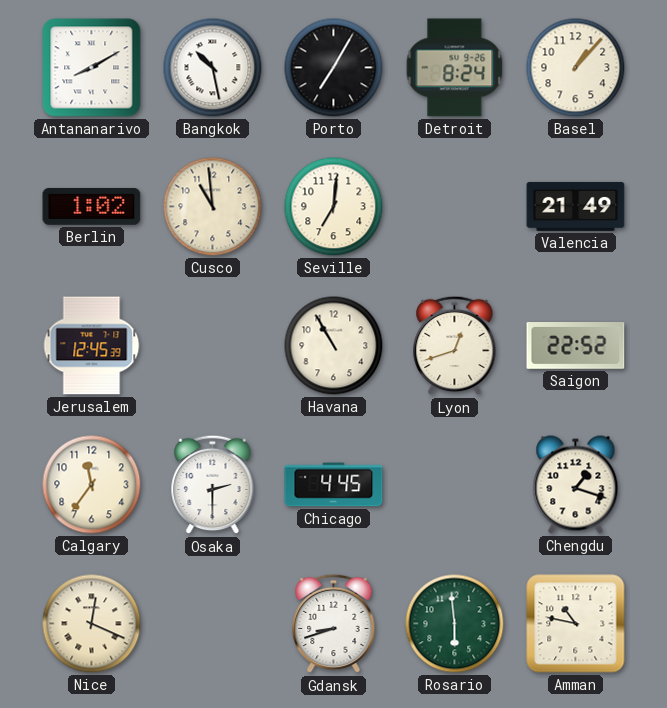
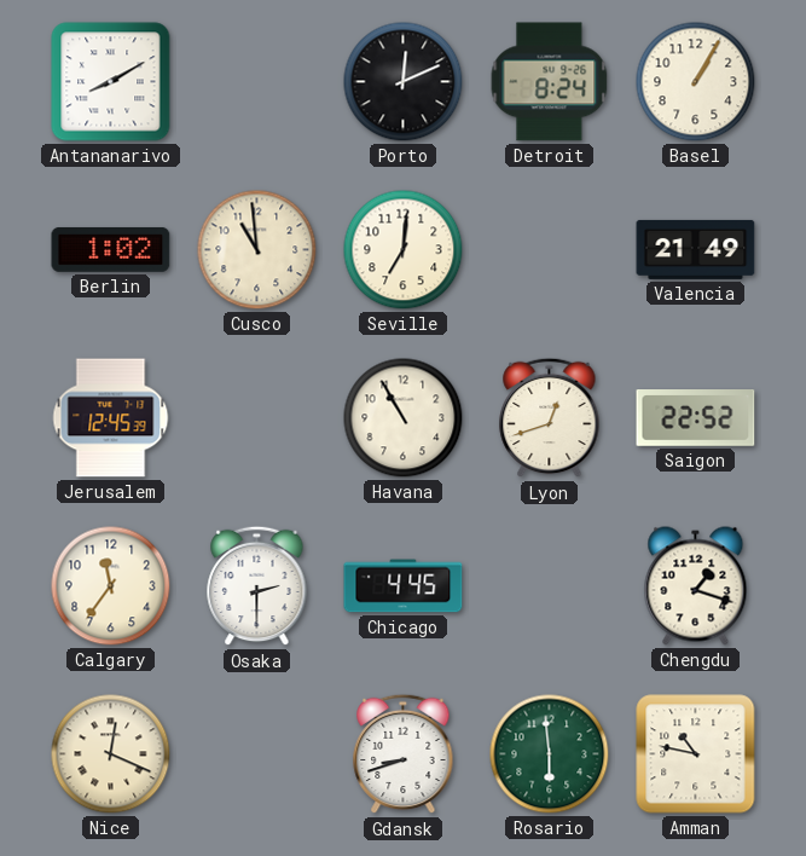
Bangkok: 10:28 -> none (213, 68)
Porto: 7:05 -> 12:11 (404, 82)
Basel: 1:07 -> 1:05 (696, 82)
